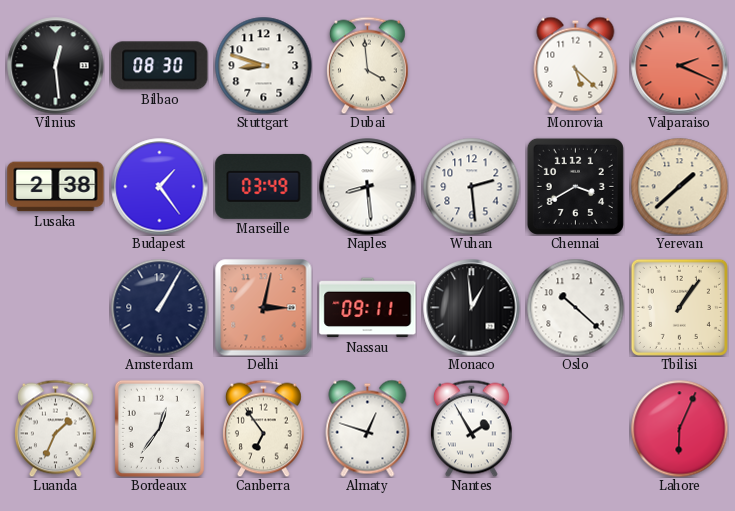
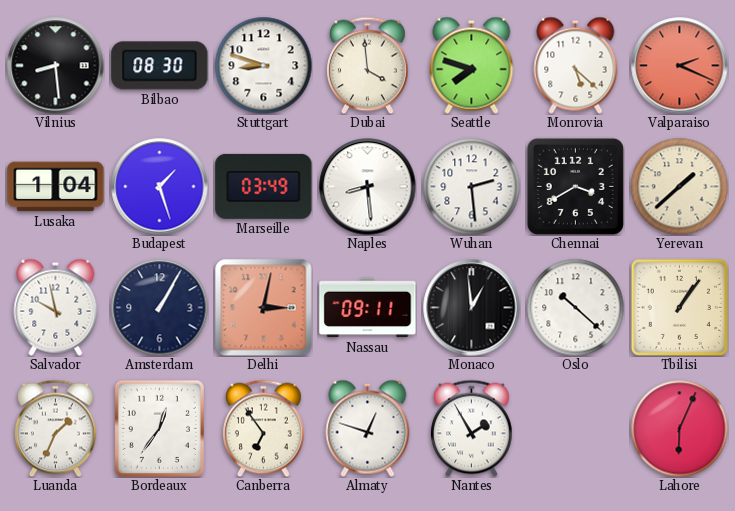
Vilnius: 12:29 -> 8:29 (56, 66)
Seattle: none -> 7:48 (472, 65)
Lusaka: 2:38 -> 1:04 (56, 187)
Budapest: 1:24 -> 1:27 (160, 187)
Salvador: none -> 9:58 (56, 307)
